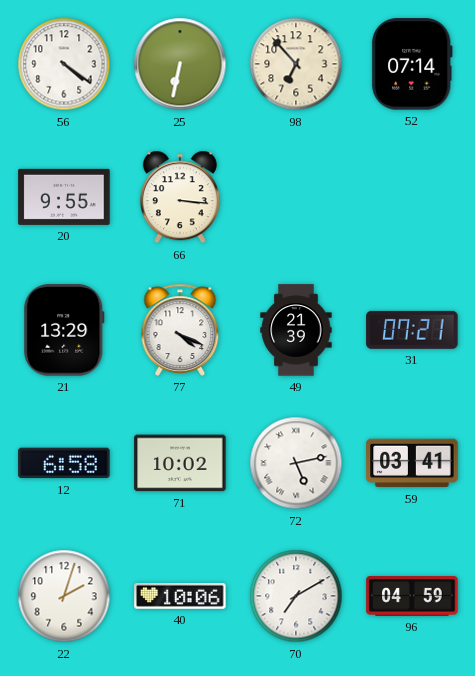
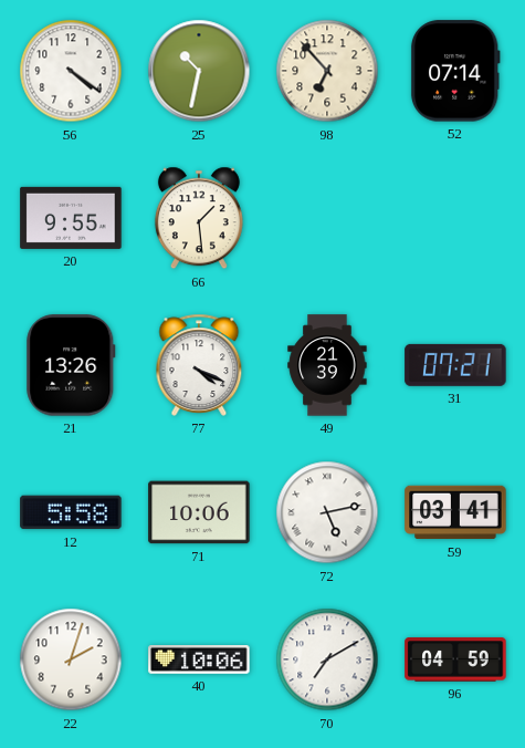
25: 6:32 -> 10:32 (199, 71)
66: 3:16 -> 1:29 (199, 218)
21: 13:29 -> 13:26 (71, 365)
12: 6:58 -> 5:58 (71, 512)
71: 10:02 -> 10:06 (199, 512)
